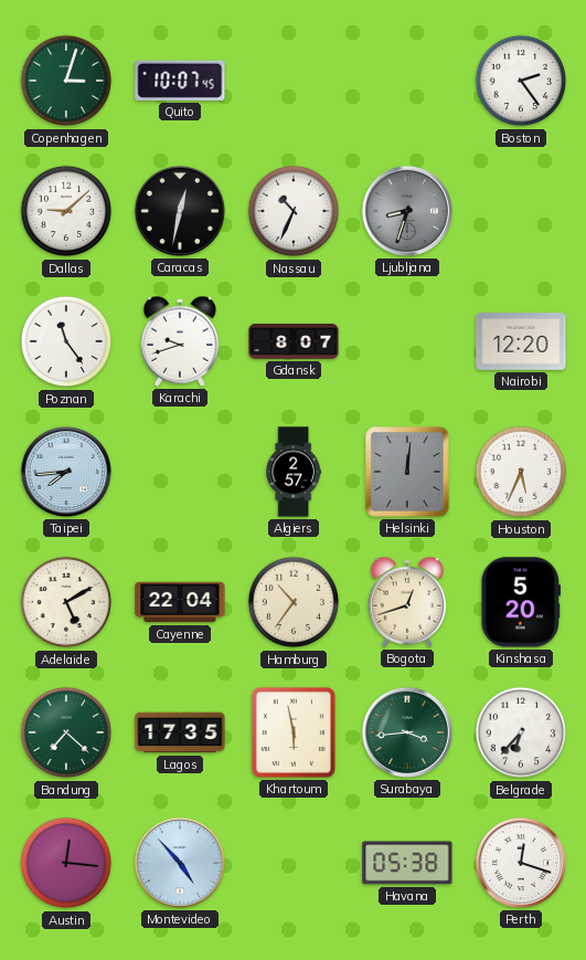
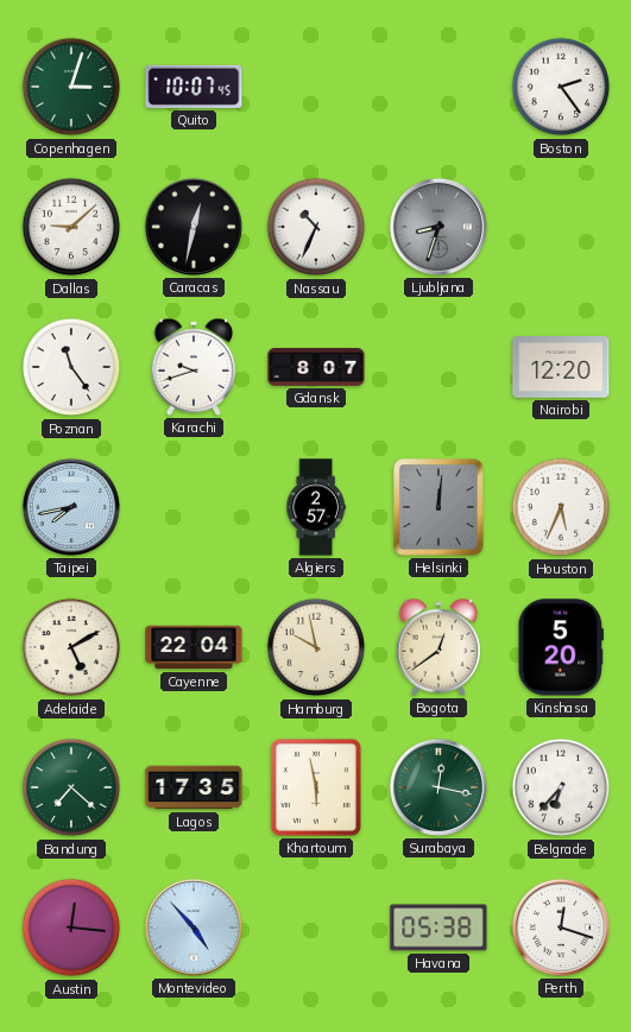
Taipei: 7:44 -> 7:43 (71, 507)
Hamburg: 10:36 -> 9:58 (316, 647)
Bogota: 12:42 -> 12:39 (438, 647)
Surabaya: 3:44 -> 12:17 (438, 787)
